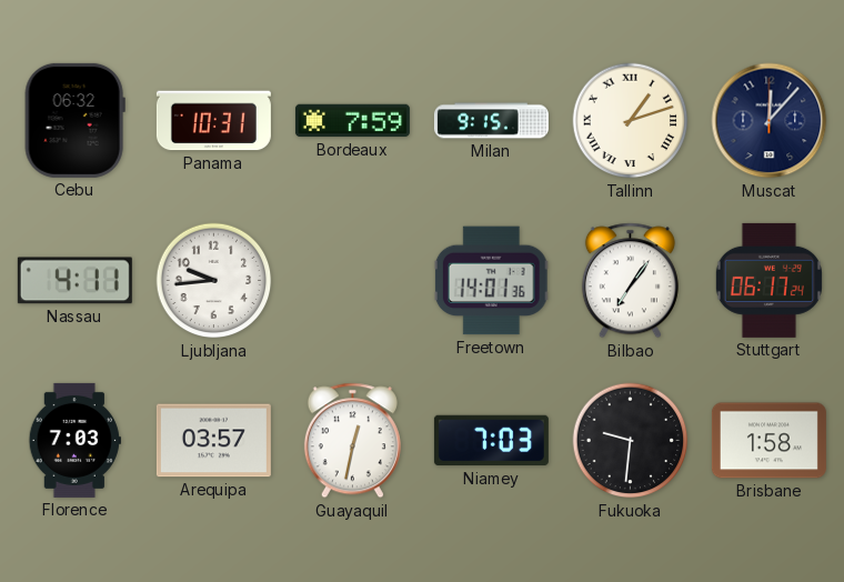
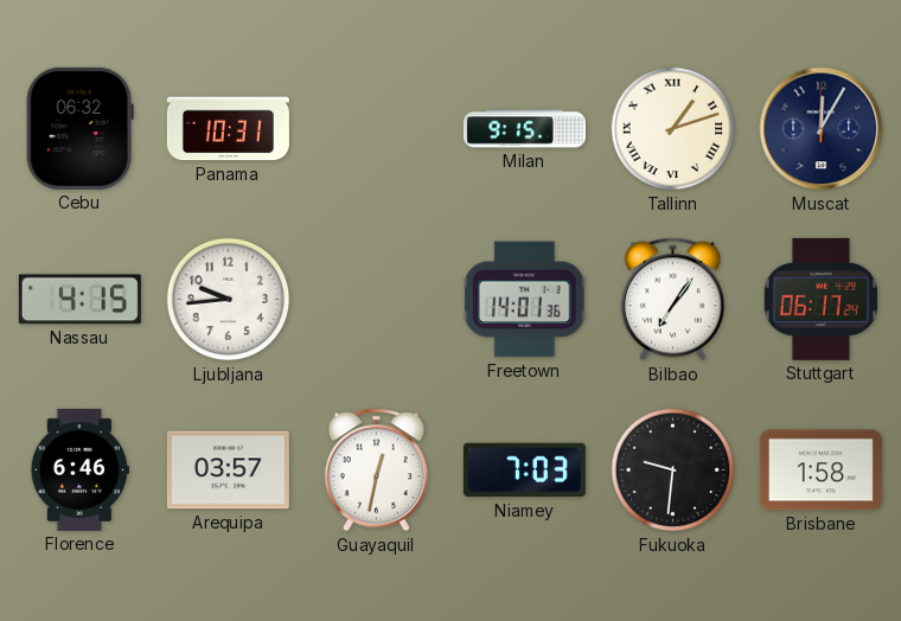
Bordeaux: 7:59 -> none (352, 121)
Muscat: 12:07 -> 12:05 (822, 129)
Nassau: 4:11 -> 4:15 (79, 300)
Florence: 7:03 -> 6:46 (79, 469)
